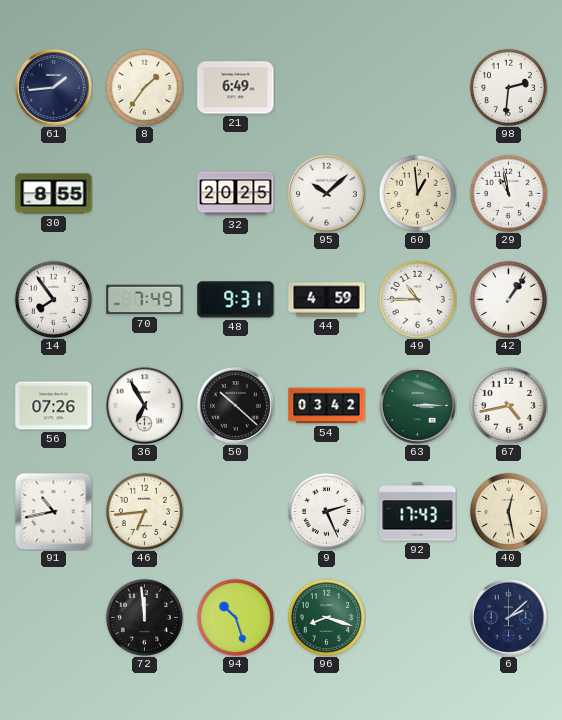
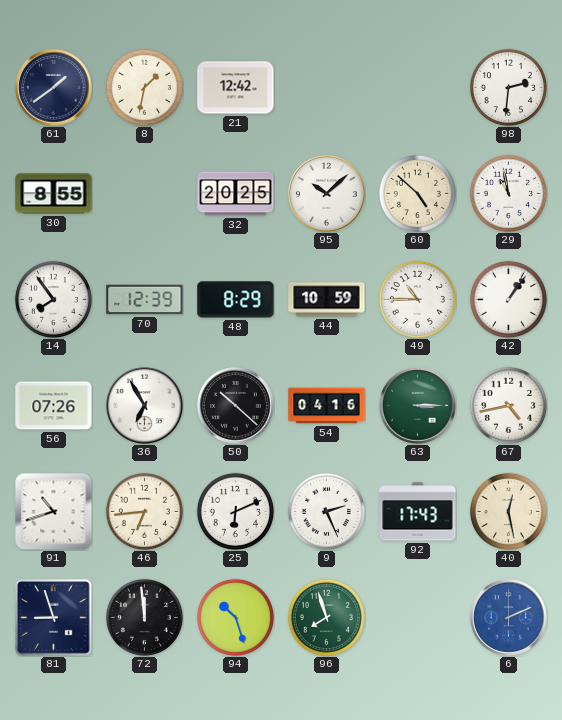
61: 1:44 -> 1:39 (54, 88)
8: 1:36 -> 1:32 (144, 87)
21: 6:49 -> 12:42 (236, 88)
60: 12:59 -> 4:52 (417, 193)
70: 7:49 -> 12:39 (145, 300)
48: 9:31 -> 8:29 (236, 300)
44: 4:59 -> 10:59 (327, 300)
54: 03:42 -> 04:16 (327, 406)
91: 10:43 -> 10:42 (53, 511)
25: none -> 6:11 (235, 511)
81: none -> 8:57 (54, 618)
96: 8:18 -> 7:57 (326, 617)
6: 2:08 -> 2:11 (509, 618)
6 dial: navy -> blue (509, 618)
